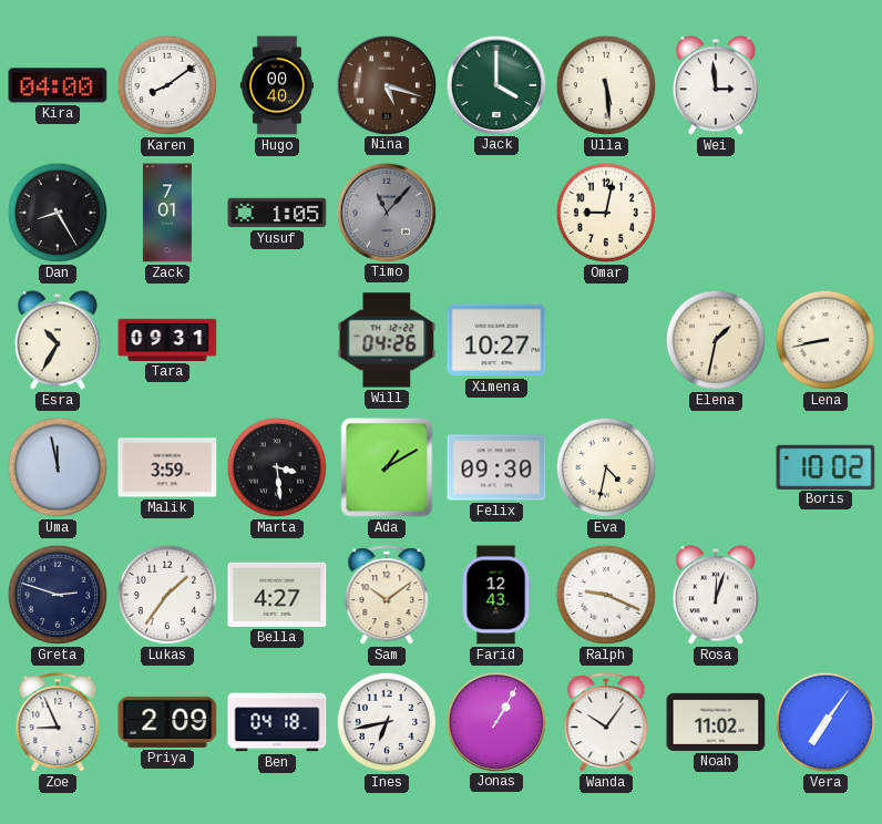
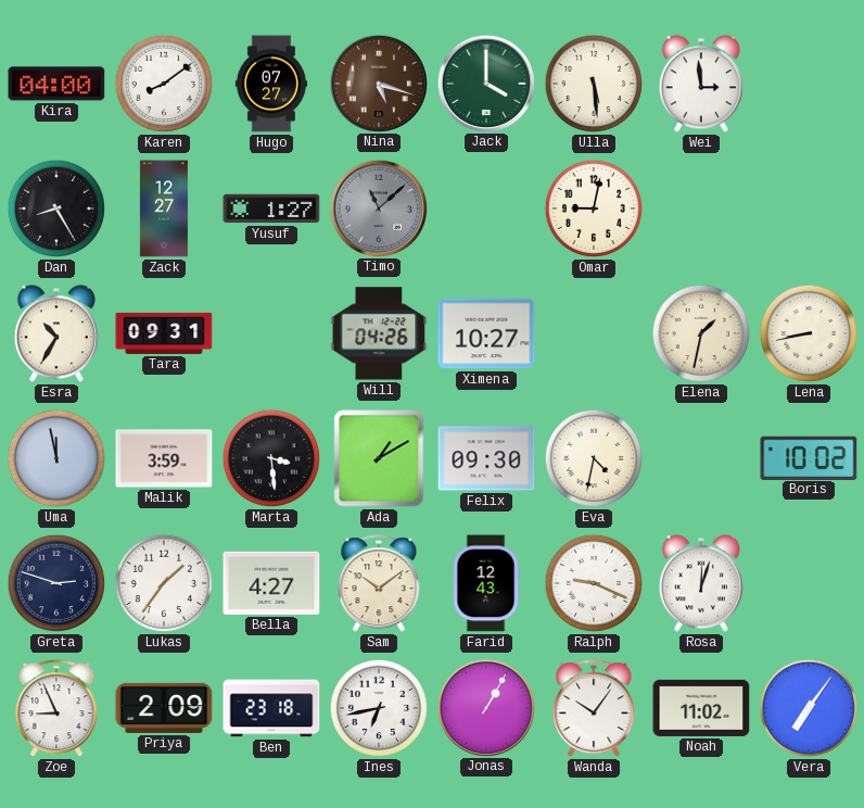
Hugo: 00:40 -> 07:27 (270, 84)
Zack: 7:01 -> 12:27 (164, 209)
Yusuf: 1:05 -> 1:27 (271, 209)
Timo: 11:07 -> 11:08 (378, 207)
Ben: 04:18 -> 23:18 (271, 708)
